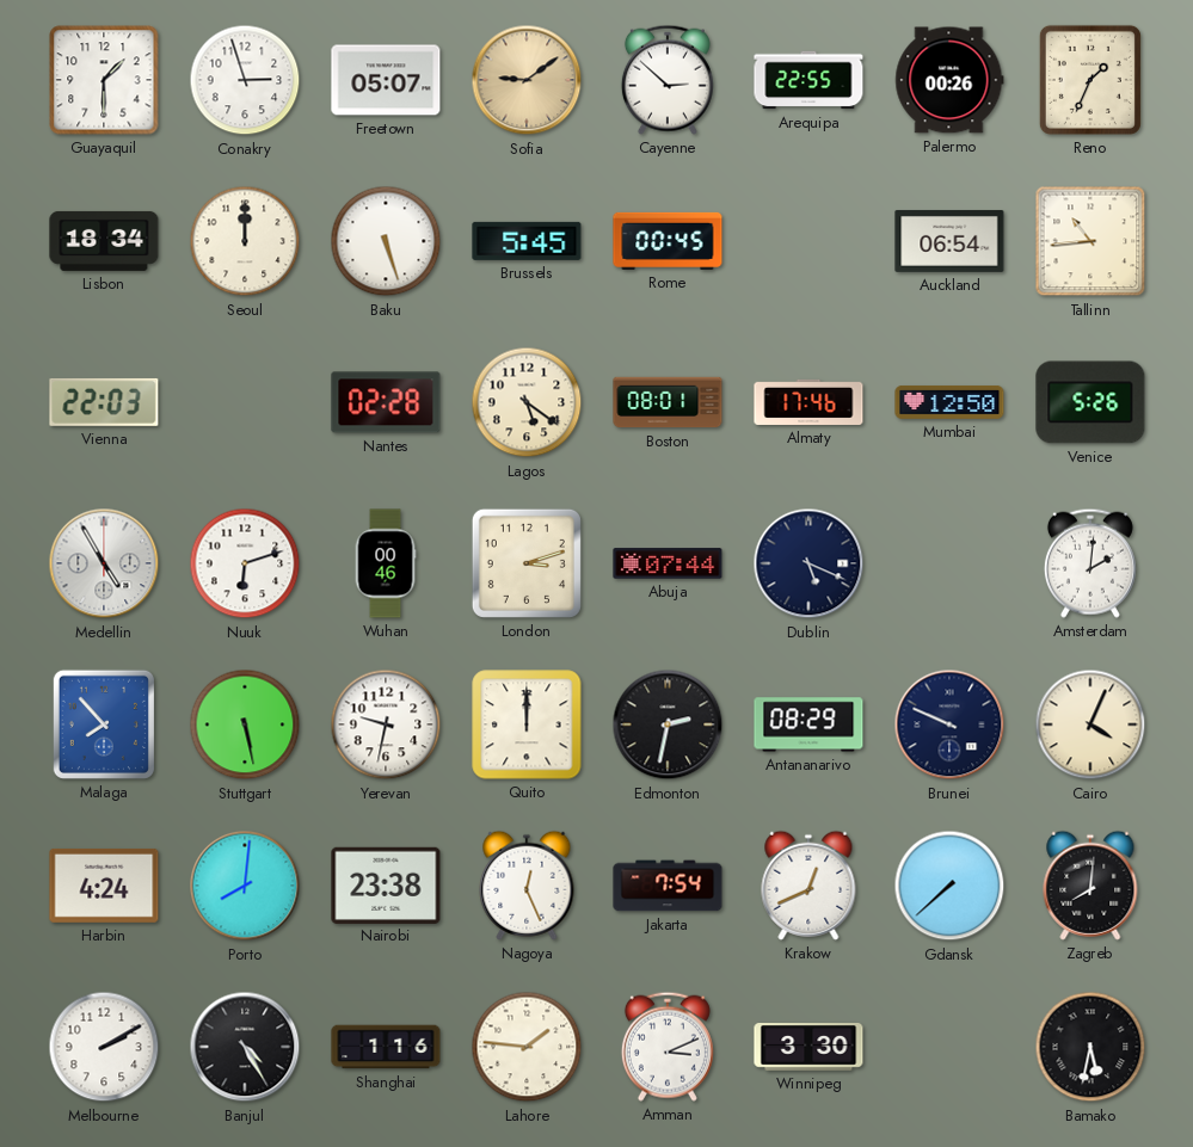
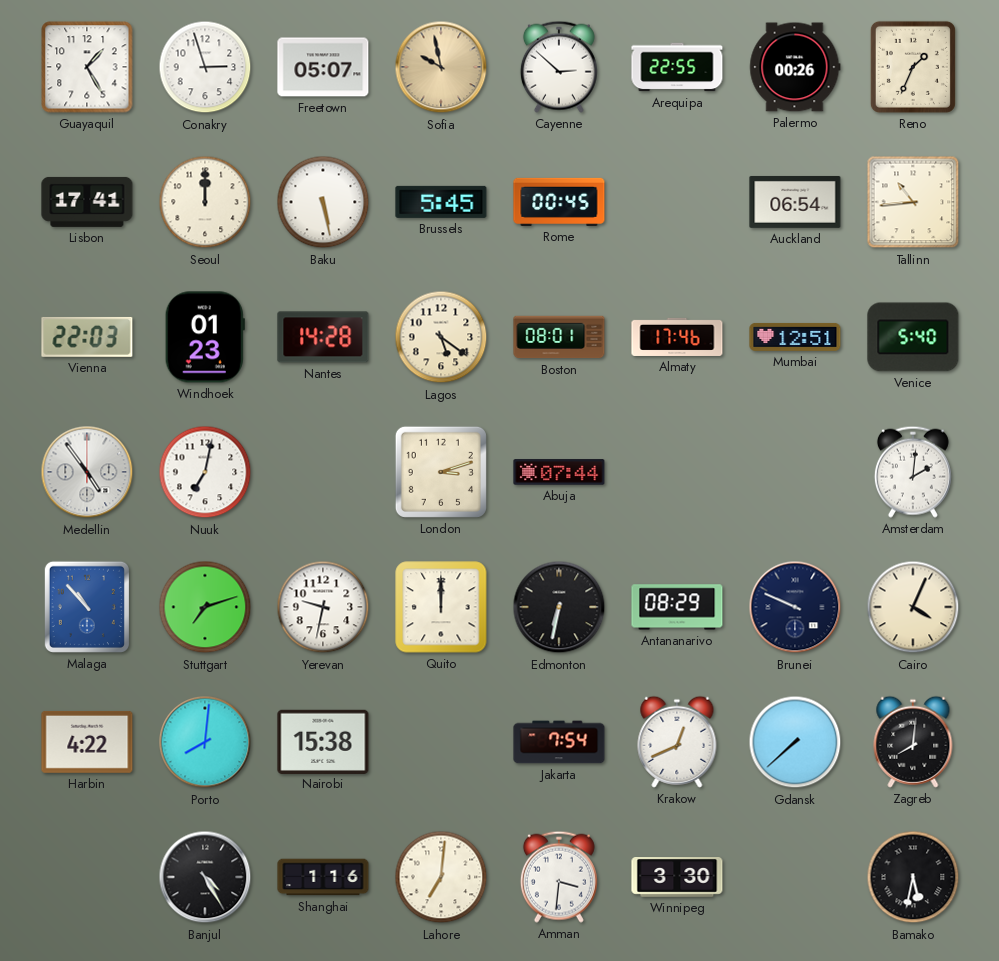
Guayaquil: 1:30 -> 1:25 (87, 67)
Sofia: 9:09 -> 9:58 (441, 67)
Lisbon: 18:34 -> 17:41 (87, 202)
Baku: 5:27 -> 5:28 (323, 202)
Windhoek: none -> 01:23 (205, 337)
Nantes: 02:28 -> 14:28 (323, 337)
Mumbai: 12:50 -> 12:51 (795, 337)
Venice: 5:26 -> 5:40 (913, 337)
Medellin: 4:55 -> 4:54 (87, 472)
Nuuk: 6:12 -> 7:02 (205, 472)
Wuhan: 00:46 -> none (386, 563)
Dublin: 5:19 -> none (808, 563)
Malaga: 7:53 -> 10:53 (87, 607)
Stuttgart: 5:28 -> 7:12 (205, 607)
Edmonton: 2:32 -> 6:32 (559, 607)
Harbin: 4:24 -> 4:22 (87, 742)
Nairobi: 23:38 -> 15:38 (323, 741)
Nagoya: 12:26 -> none (527, 886)
Melbourne: 2:10 -> none (104, 1047)
Lahore: 1:46 -> 7:01 (441, 877)
Amman: 3:11 -> 3:31 (559, 877)
